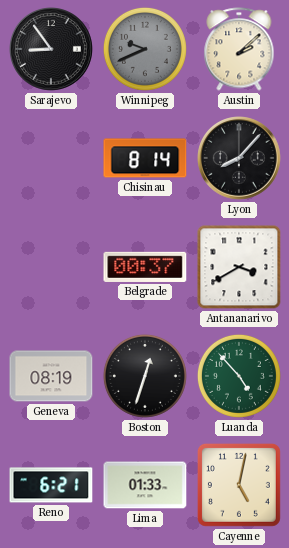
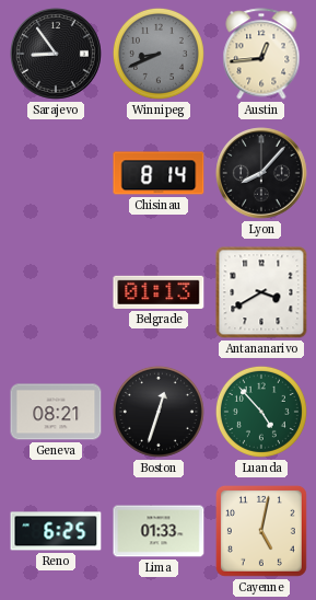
Winnipeg: 9:41 -> 8:41 (159, 54)
Austin: 2:08 -> 12:44 (261, 54)
Belgrade: 00:37 -> 01:13 (159, 292)
Geneva: 08:19 -> 08:21 (56, 412)
Reno: 6:21 -> 6:25 (56, 531)
